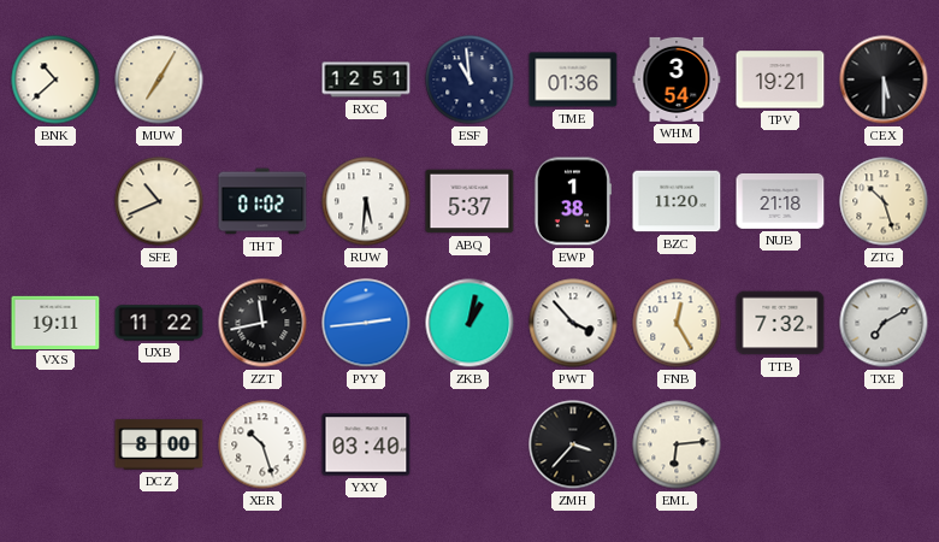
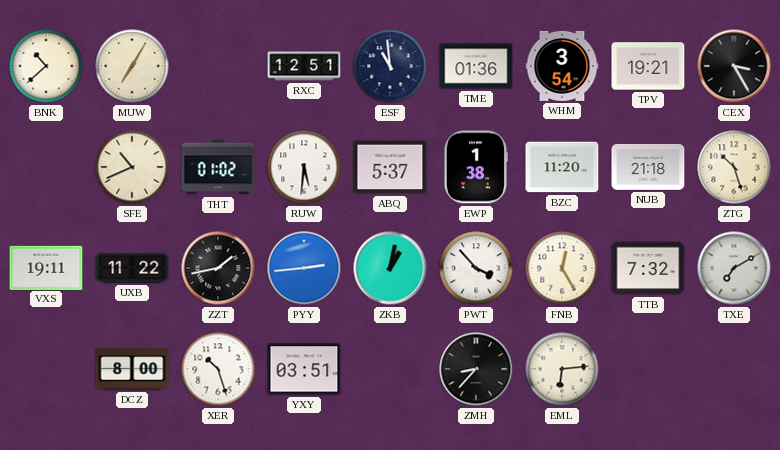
CEX: 5:30 -> 3:25 (734, 66)
ZZT: 11:43 -> 1:43 (218, 268)
YXY: 03:40 -> 03:51 (304, 369)
ZMH: 3:37 -> 8:37 (476, 369)
